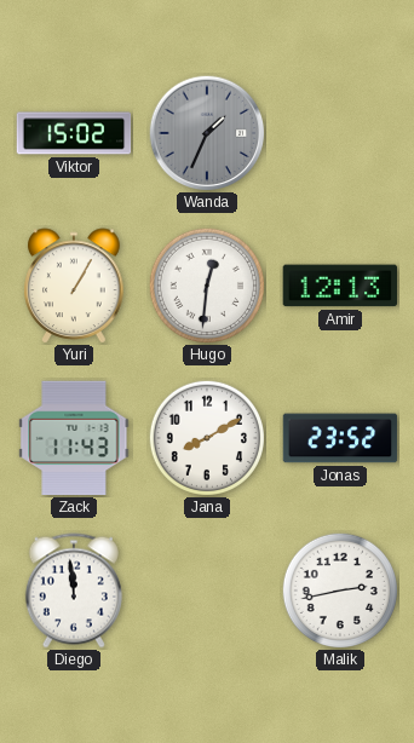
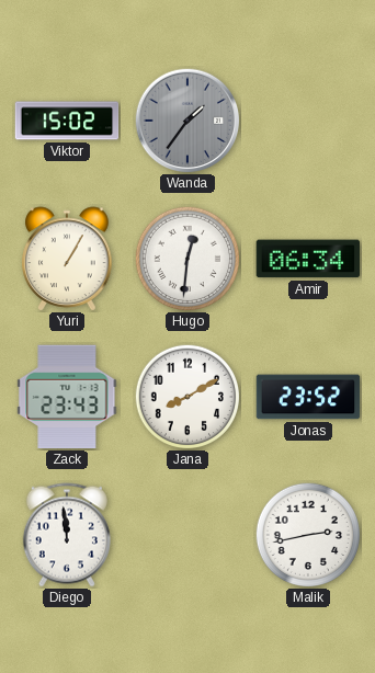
Wanda: 1:34 -> 1:36 (187, 121)
Amir: 12:13 -> 06:34 (308, 259)
Zack: 11:43 -> 23:43 (67, 397)
